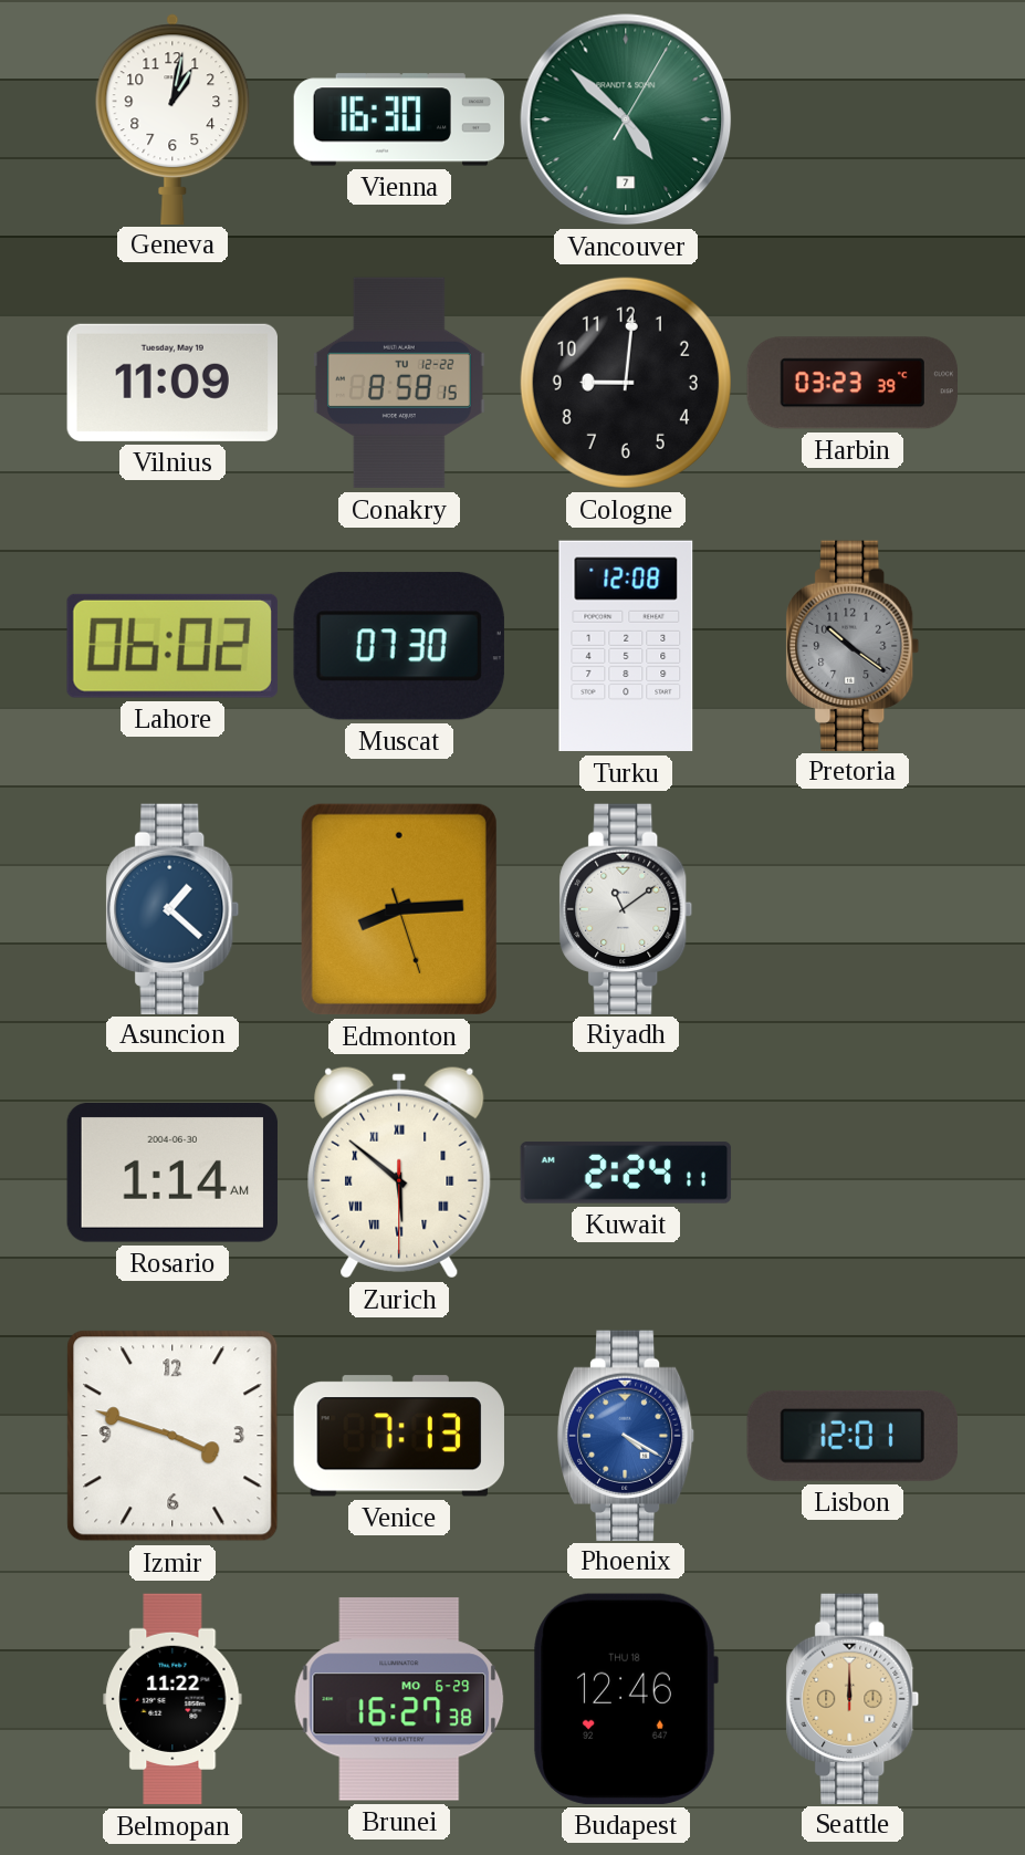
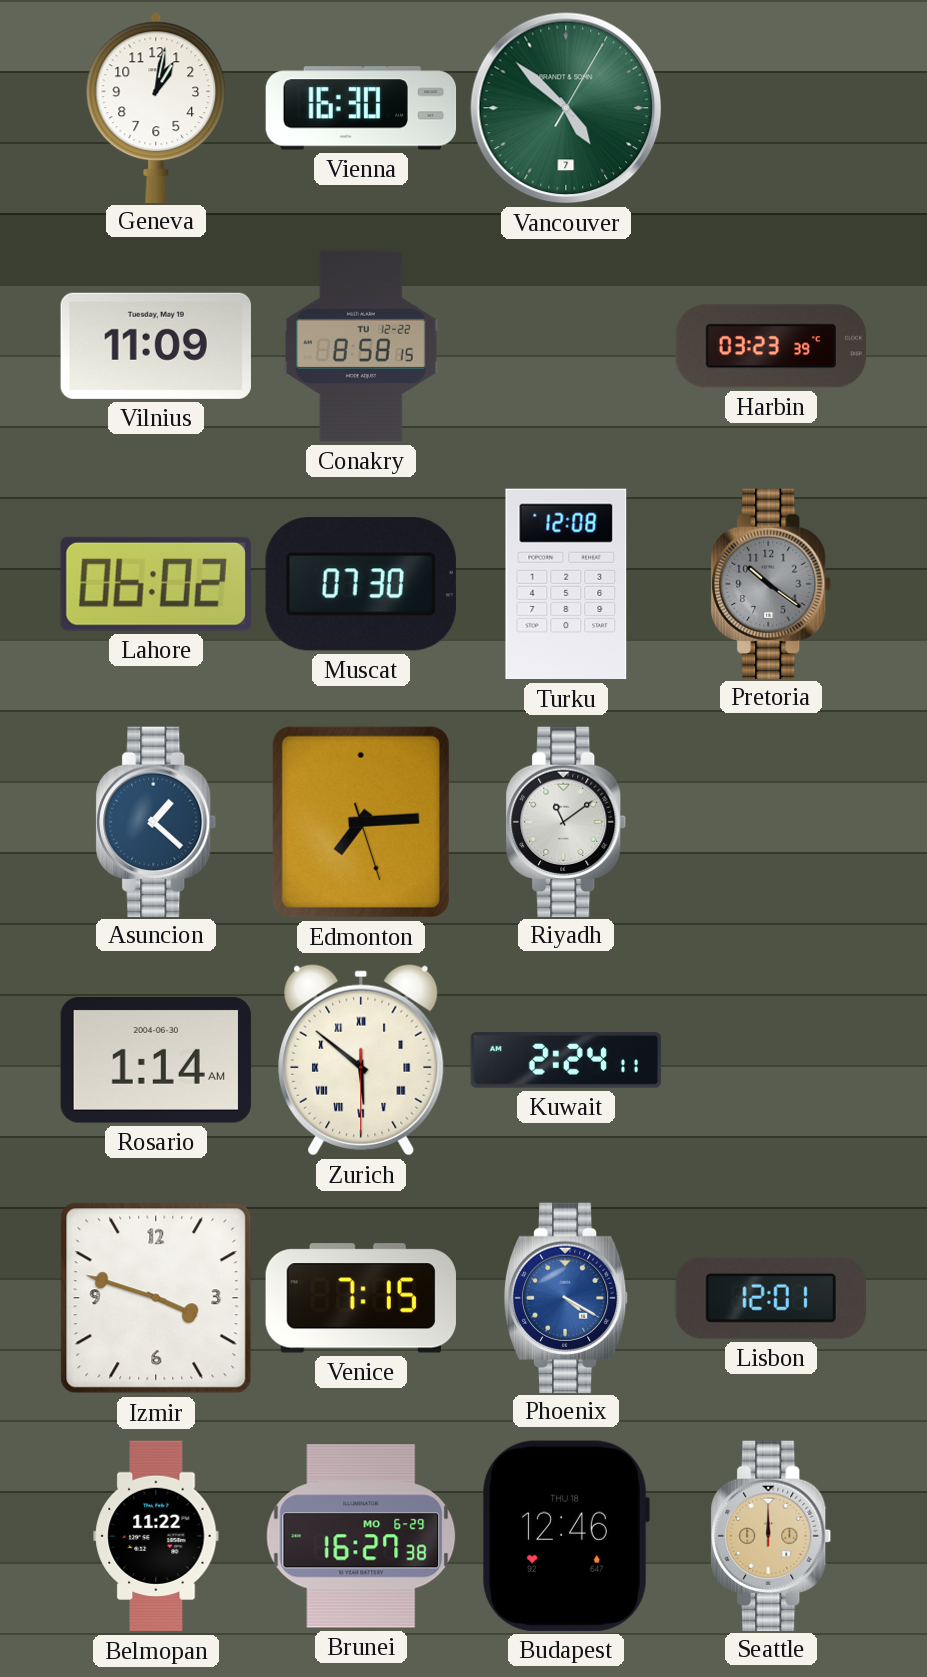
Cologne: 9:01 -> none (626, 383)
Edmonton: 8:14 -> 7:14 (361, 822)
Venice: 7:13 -> 7:15 (361, 1298)
